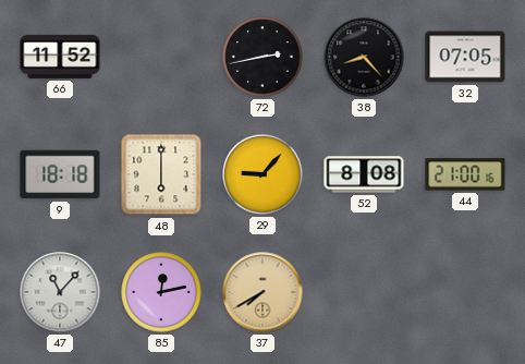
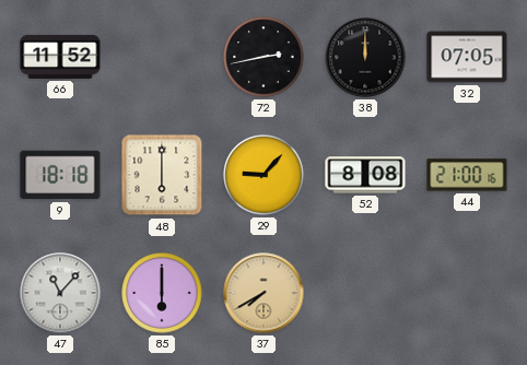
38: 8:23 -> 12:00 (365, 57)
85: 12:13 -> 6:00 (162, 293)
